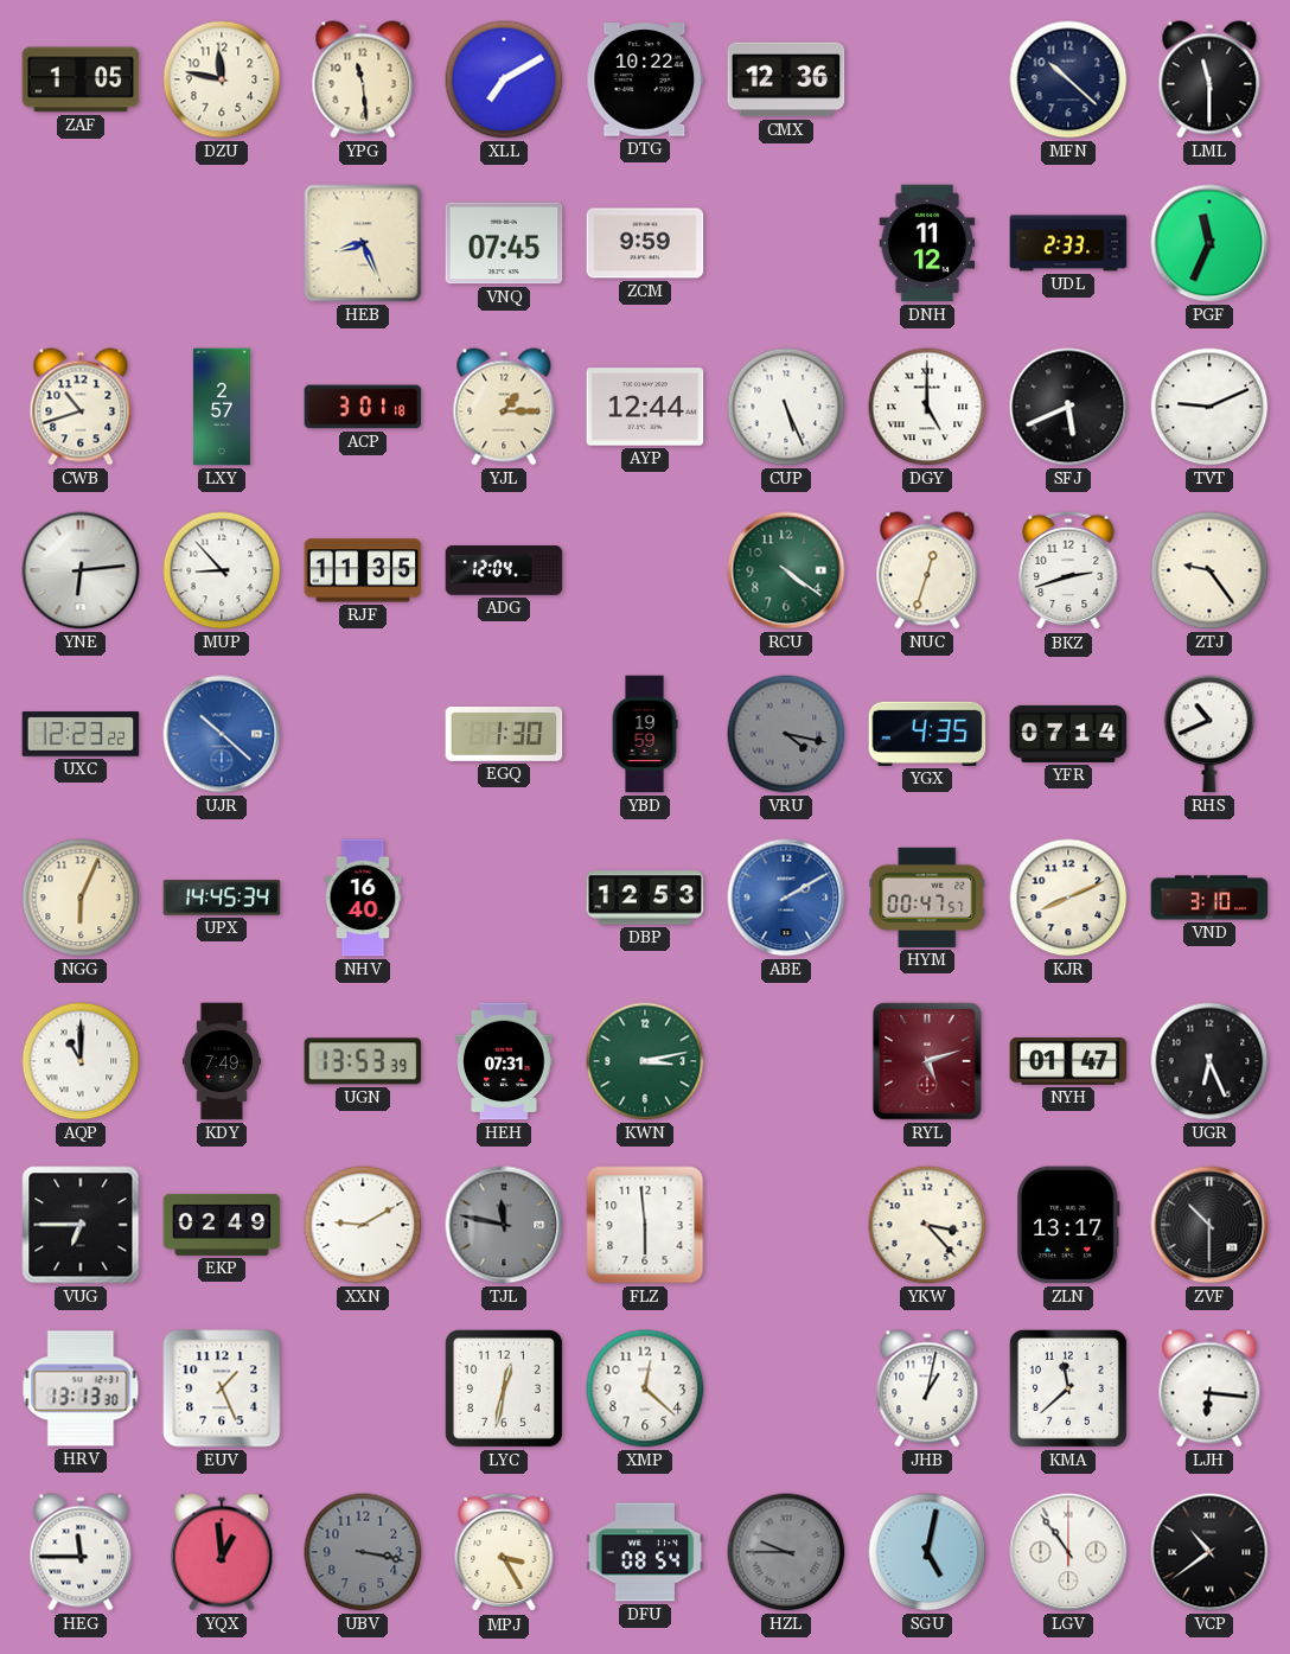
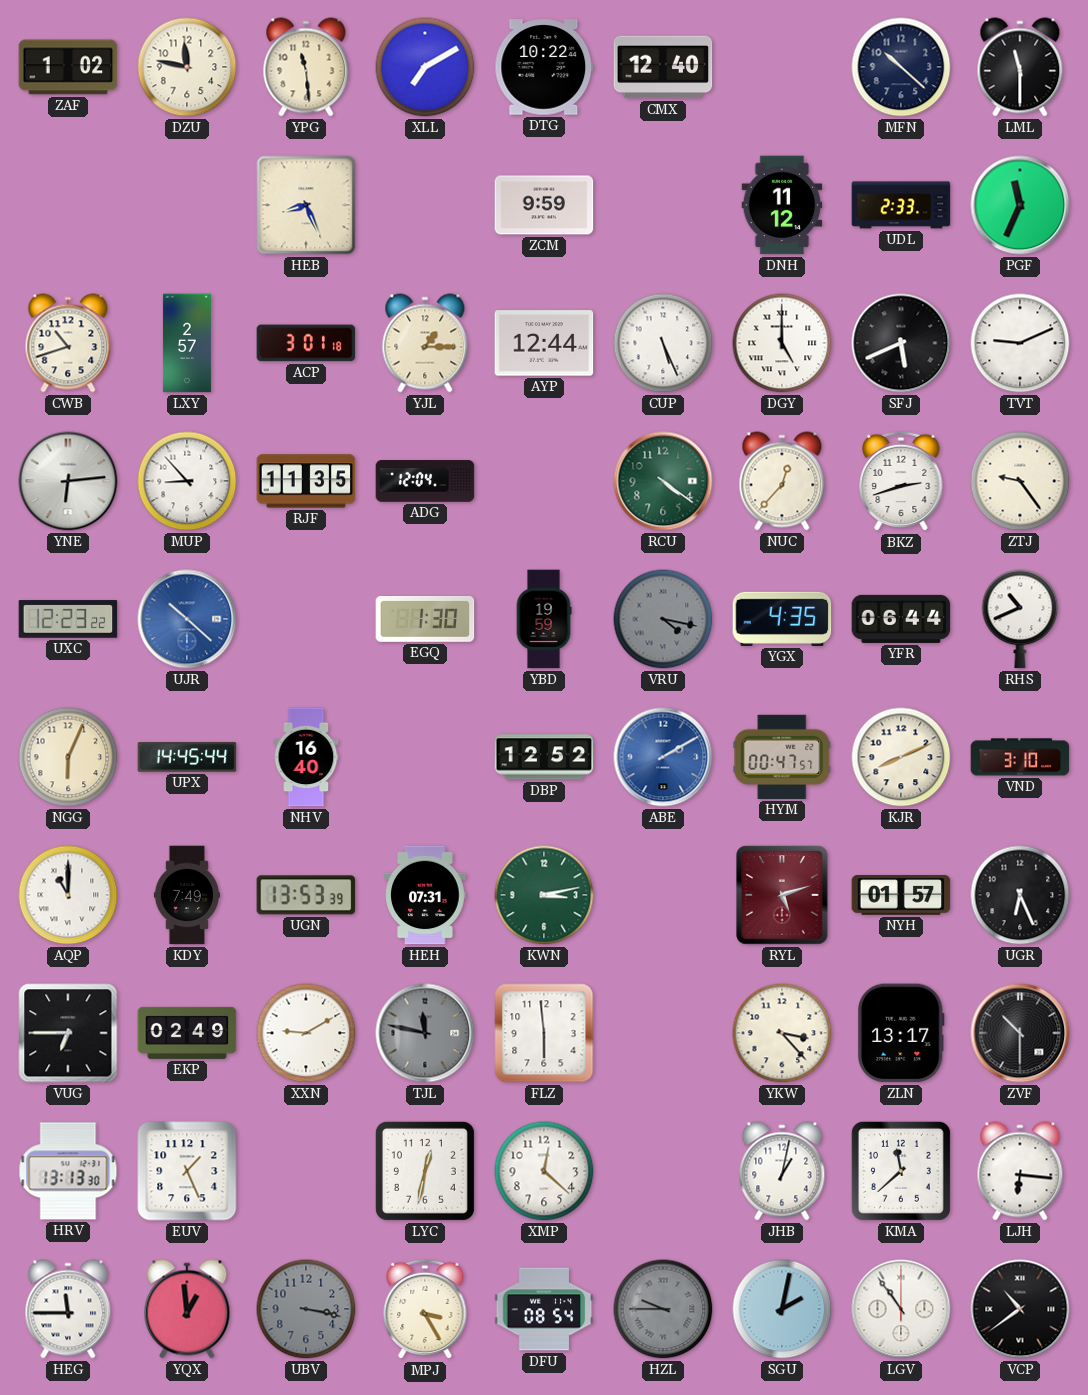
ZAF: 1:05 -> 1:02 (68, 67)
CMX: 12:36 -> 12:40 (663, 67)
VNQ: 07:45 -> none (504, 243)
NUC: 12:33 -> 12:37 (782, 481)
YFR: 07:14 -> 06:44 (901, 619)
UPX: 14:45:34 -> 14:45:44 (187, 757)
DBP: 12:53 -> 12:52 (544, 757)
NYH: 01:47 -> 01:57 (901, 895)
SGU: 5:02 -> 2:02 (782, 1309)
